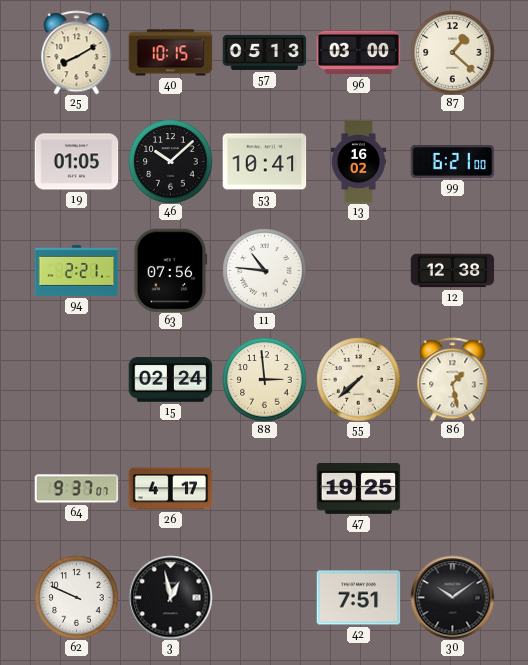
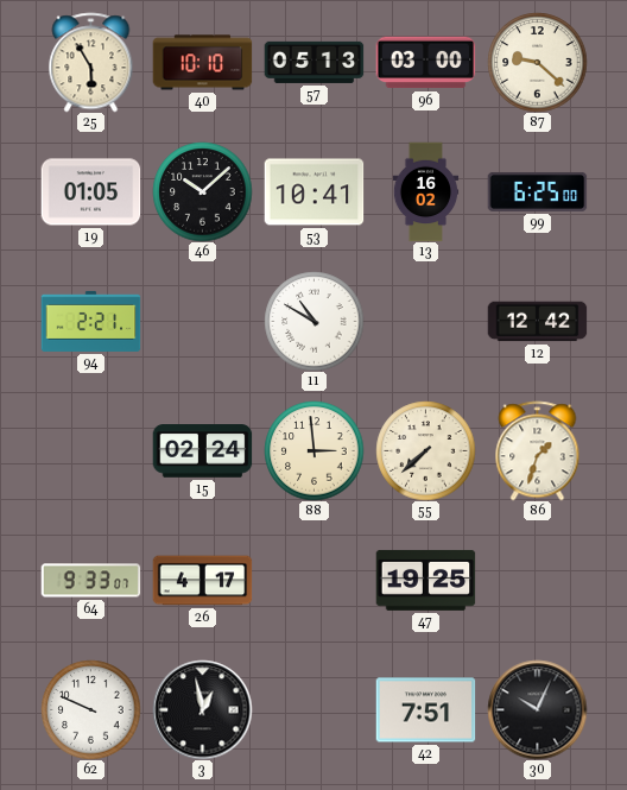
25: 8:10 -> 5:55 (91, 62)
40: 10:15 -> 10:10 (202, 63)
87: 1:22 -> 9:22 (537, 62)
99: 6:21 -> 6:25 (537, 191)
63: 07:56 -> none (171, 270)
11: 10:46 -> 10:50 (313, 321)
12: 12:38 -> 12:42 (537, 322)
86: 1:28 -> 1:33 (538, 450)
64: 9:37 -> 9:33 (90, 581)
30: 10:09 -> 10:04 (537, 709)
